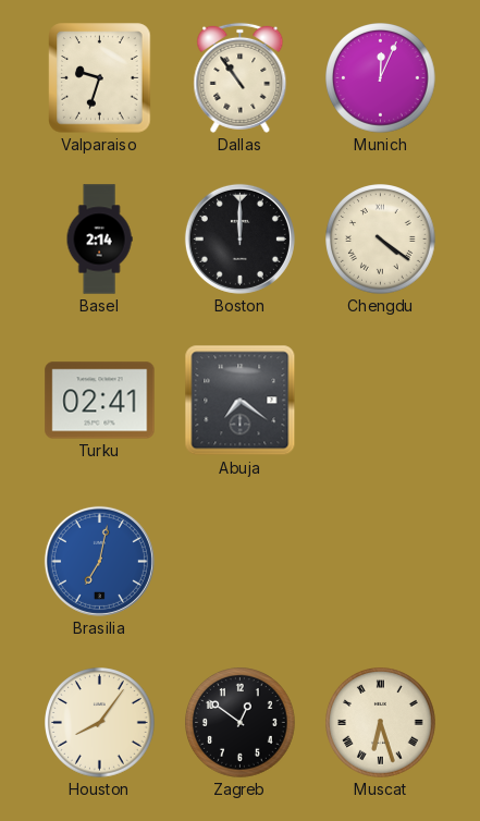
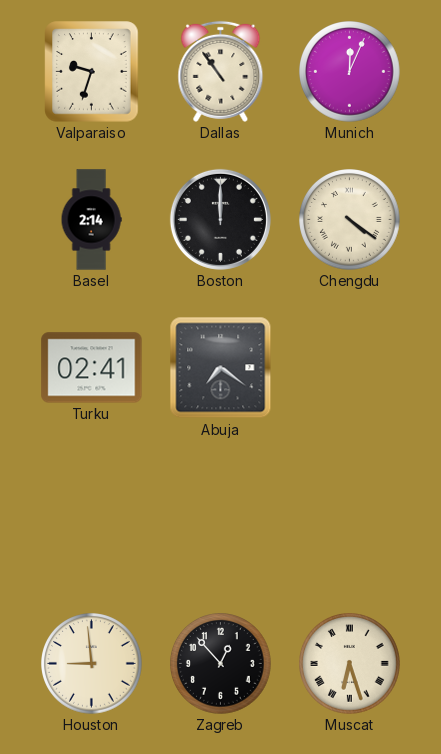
Brasilia: 7:02 -> none (99, 561)
Houston: 8:06 -> 8:59 (92, 664)
Zagreb: 12:51 -> 12:53 (221, 664)
